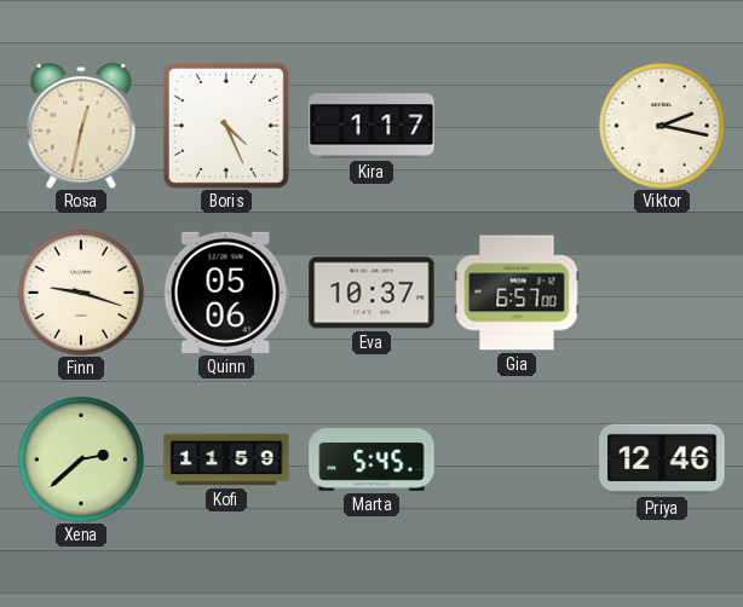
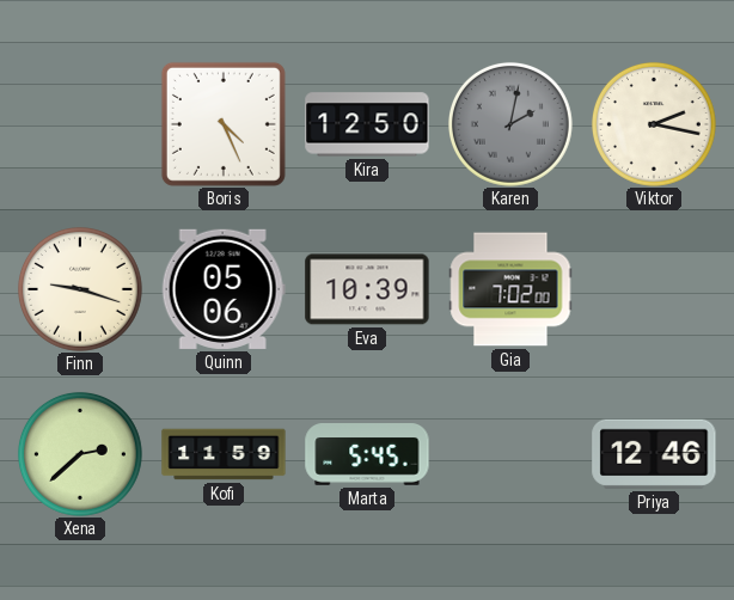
Rosa: 12:32 -> none (81, 126)
Kira: 1:17 -> 12:50 (367, 124)
Karen: none -> 2:02 (510, 124)
Eva: 10:37 -> 10:39 (367, 289)
Gia: 6:57 -> 7:02 (510, 289)
